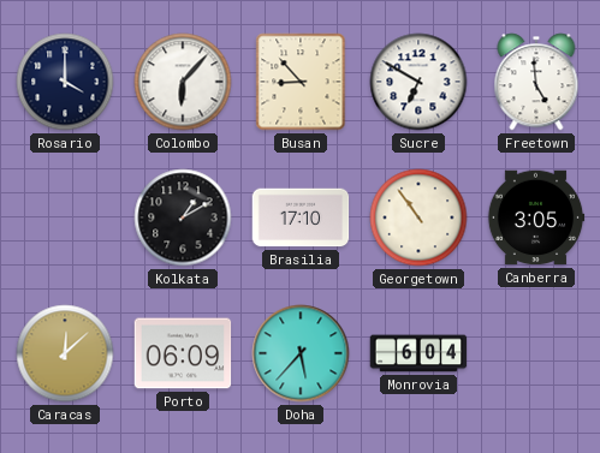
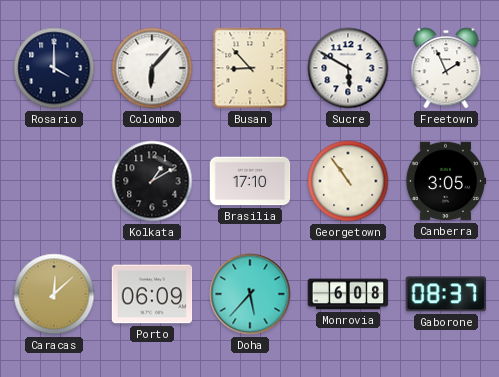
Sucre: 6:50 -> 5:50 (348, 68)
Freetown: 4:59 -> 1:56 (446, 68)
Monrovia: 6:04 -> 6:08 (348, 294)
Gaborone: none -> 08:37 (445, 294)
